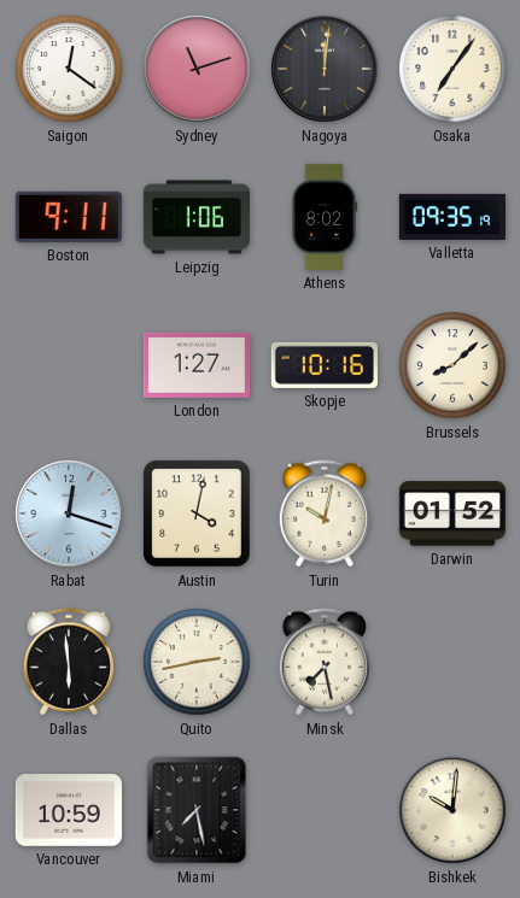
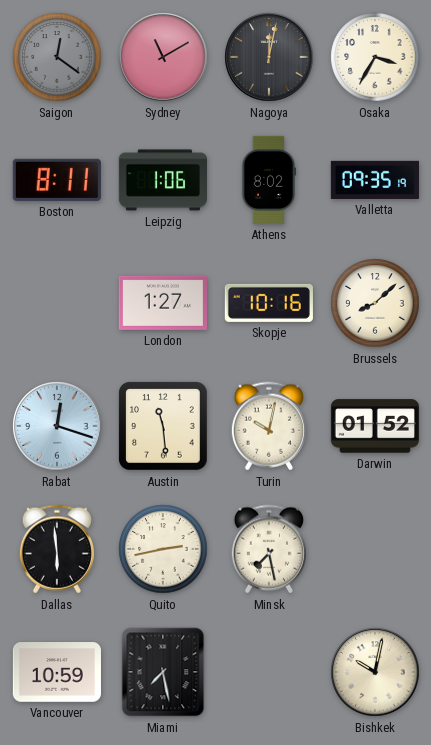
Saigon dial: white -> grey (57, 57)
Sydney: 11:12 -> 11:10 (163, 57)
Nagoya: 12:01 -> 12:02 (269, 57)
Osaka: 7:06 -> 3:35 (375, 57)
Boston: 9:11 -> 8:11 (57, 180)
Austin: 4:02 -> 11:29 (164, 427)
Bishkek: 10:01 -> 10:02 (375, 672)
